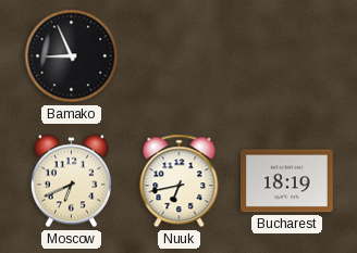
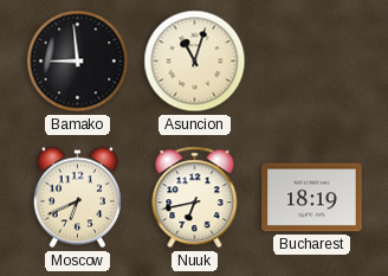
Bamako: 8:56 -> 8:59 (78, 62)
Asuncion: none -> 11:03 (195, 62)
